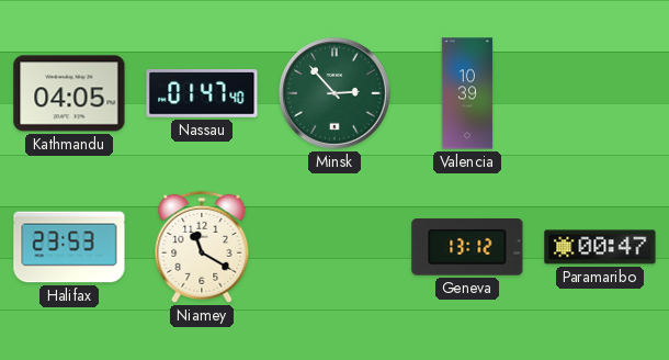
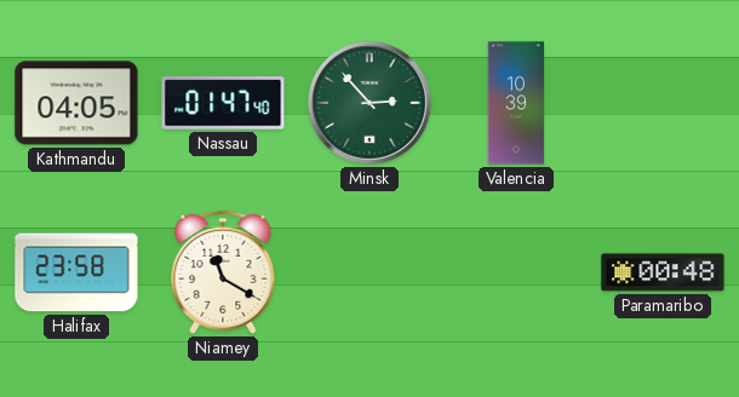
Halifax: 23:53 -> 23:58 (76, 272)
Geneva: 13:12 -> none (467, 247)
Paramaribo: 00:47 -> 00:48 (663, 272)
